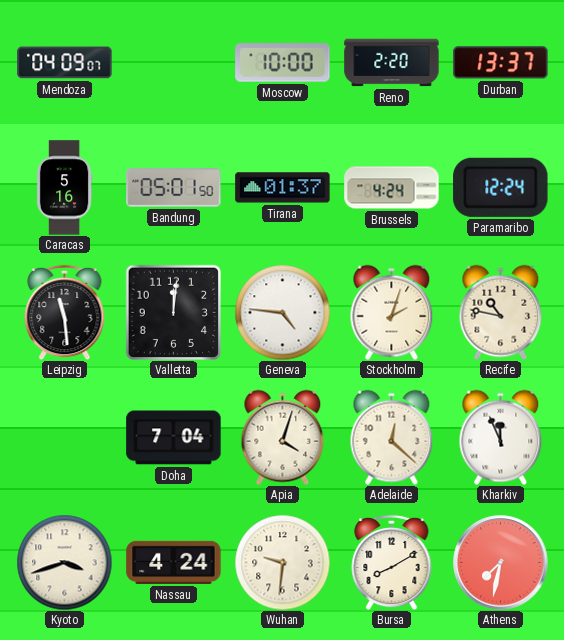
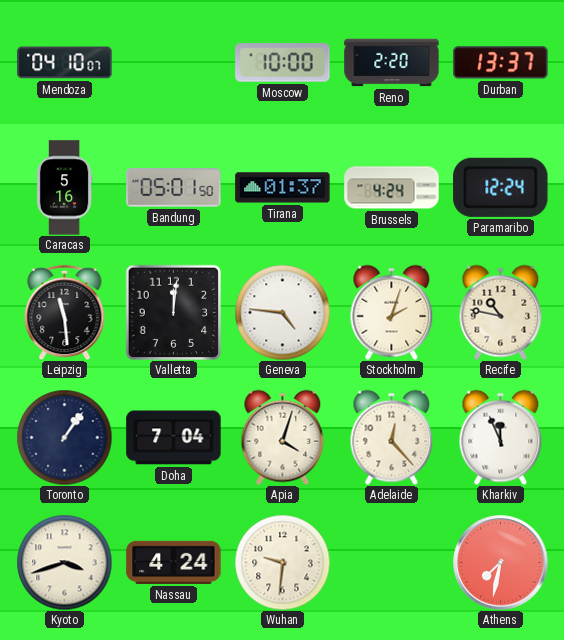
Mendoza: 04:09 -> 04:10 (65, 63)
Toronto: none -> 1:06 (64, 437)
Adelaide: 12:22 -> 12:23 (392, 437)
Bursa: 8:10 -> none (392, 562)
